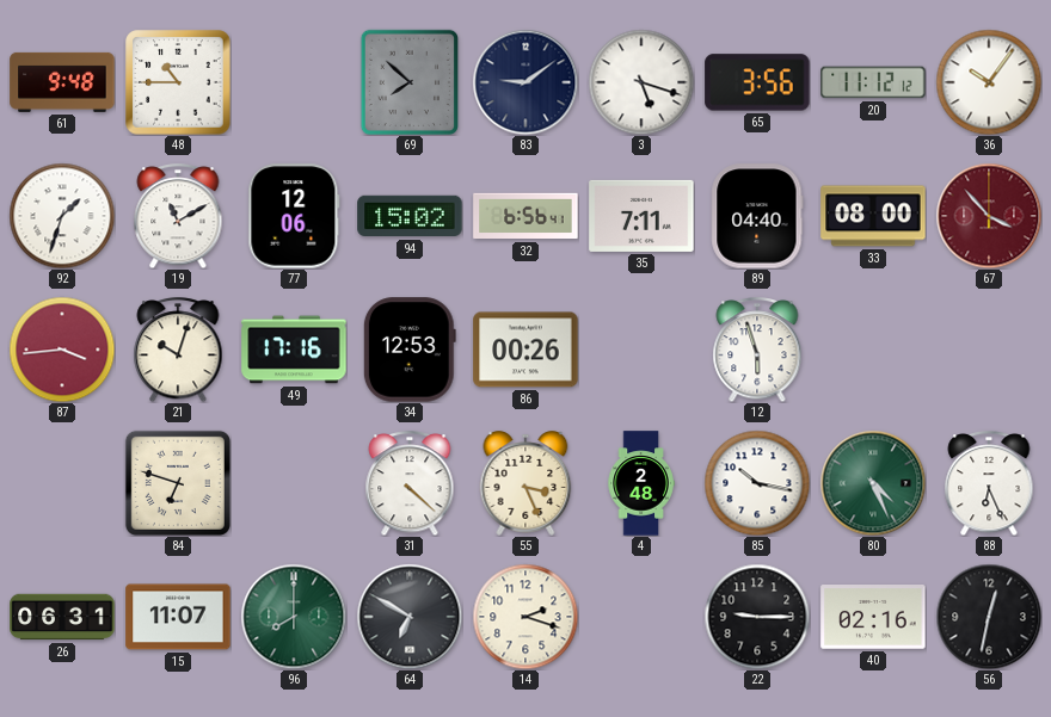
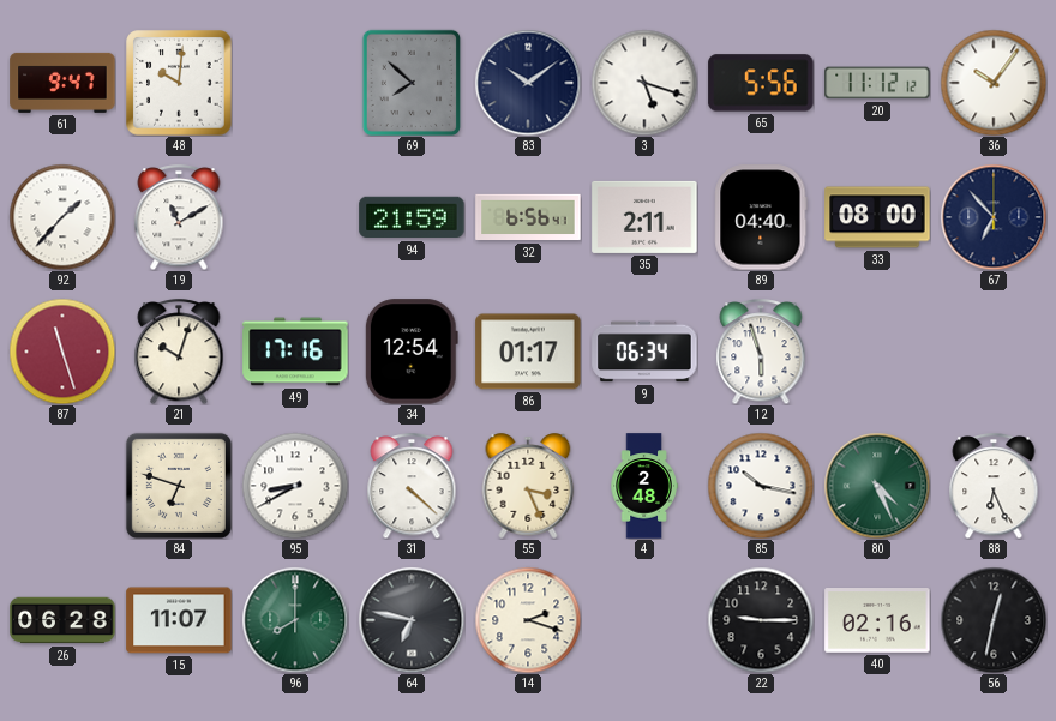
61: 9:48 -> 9:47 (62, 83)
48: 10:45 -> 10:01 (179, 83)
83: 9:09 -> 10:09 (528, 83)
65: 3:56 -> 5:56 (761, 83)
92: 1:33 -> 1:37 (62, 217)
77: 12:06 -> none (294, 216)
94: 15:02 -> 21:59 (412, 217)
35: 7:11 -> 2:11 (644, 217)
67: 3:53 -> 6:53 (994, 217)
67 dial: burgundy -> navy (994, 217)
87: 3:44 -> 11:27 (62, 352)
34: 12:53 -> 12:54 (412, 352)
86: 00:26 -> 01:17 (528, 352)
9: none -> 06:34 (644, 352)
95: none -> 8:40 (295, 486)
26: 06:31 -> 06:28 (62, 620)
64: 6:50 -> 6:47 (412, 620)
